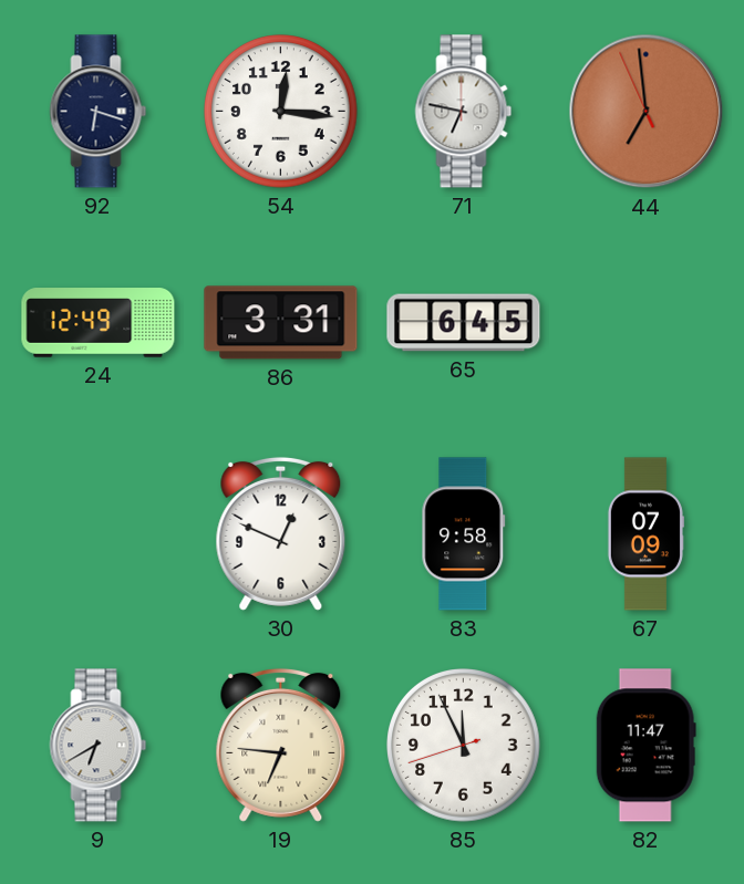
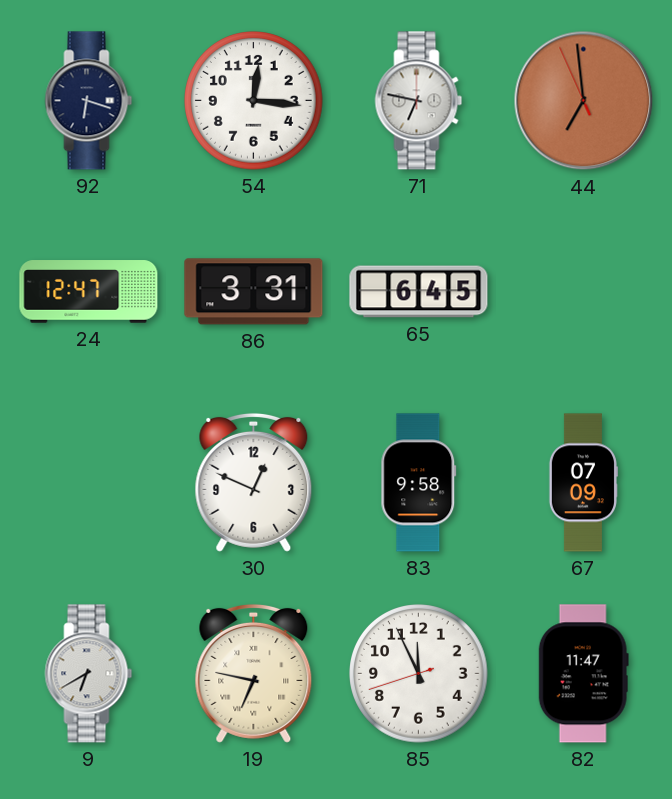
24: 12:49 -> 12:47 (89, 292)
19: 6:46 -> 6:47 (254, 673)
